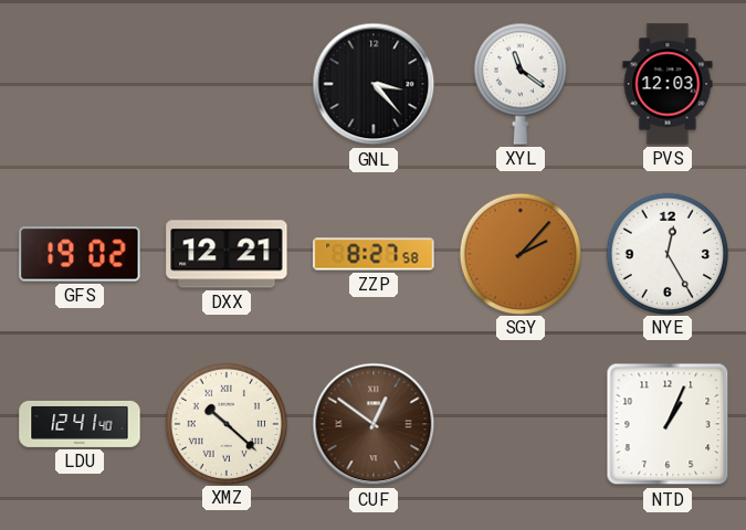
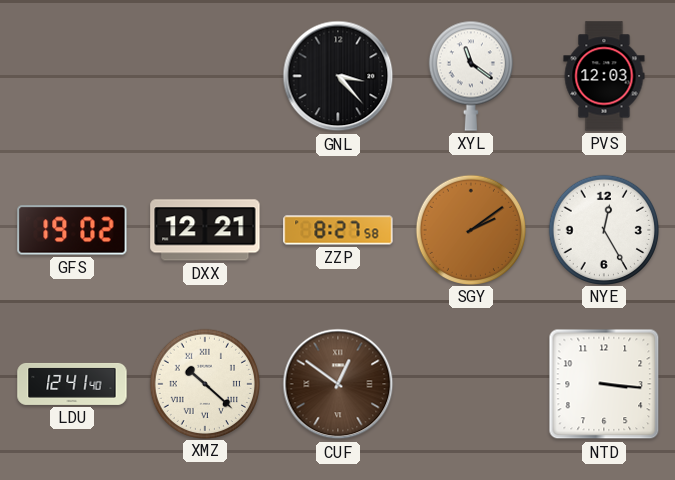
SGY: 2:07 -> 2:09 (470, 229)
NTD: 1:04 -> 3:16 (604, 384)
